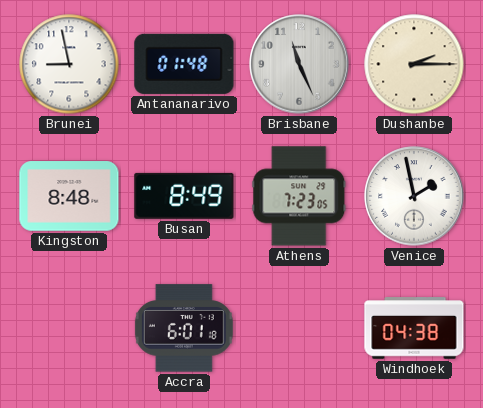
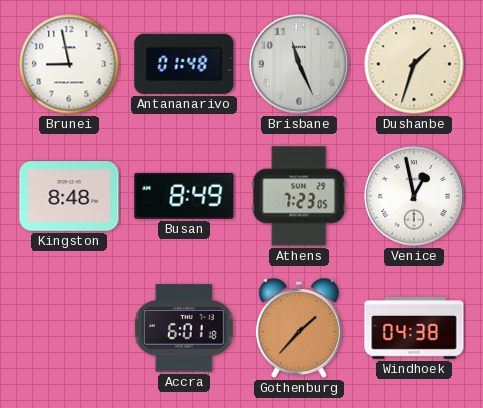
Dushanbe: 2:15 -> 1:33 (414, 64)
Venice: 1:58 -> 12:58 (414, 196)
Gothenburg: none -> 1:37 (299, 328)
